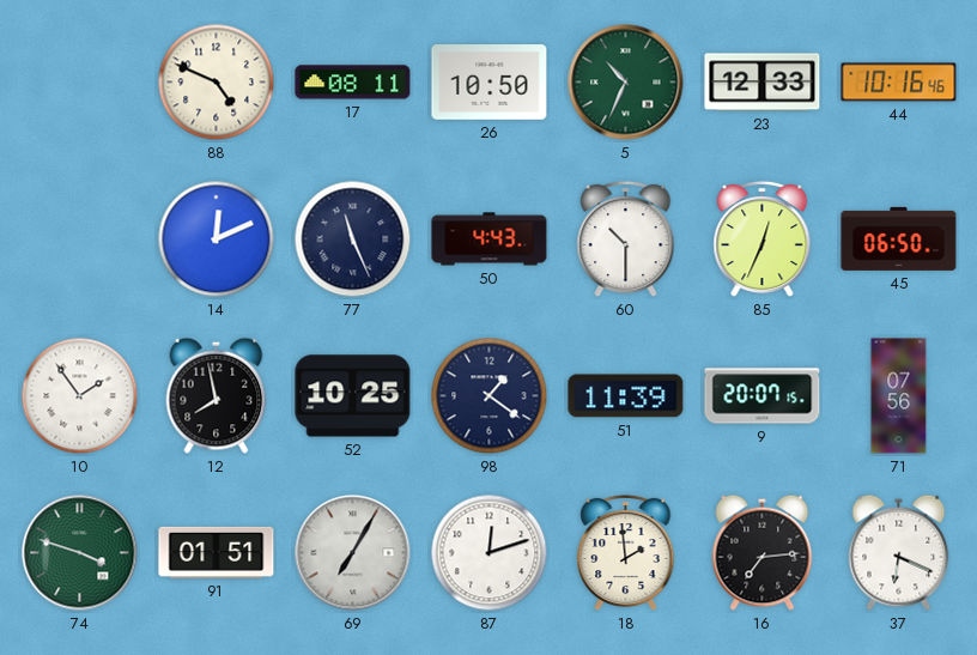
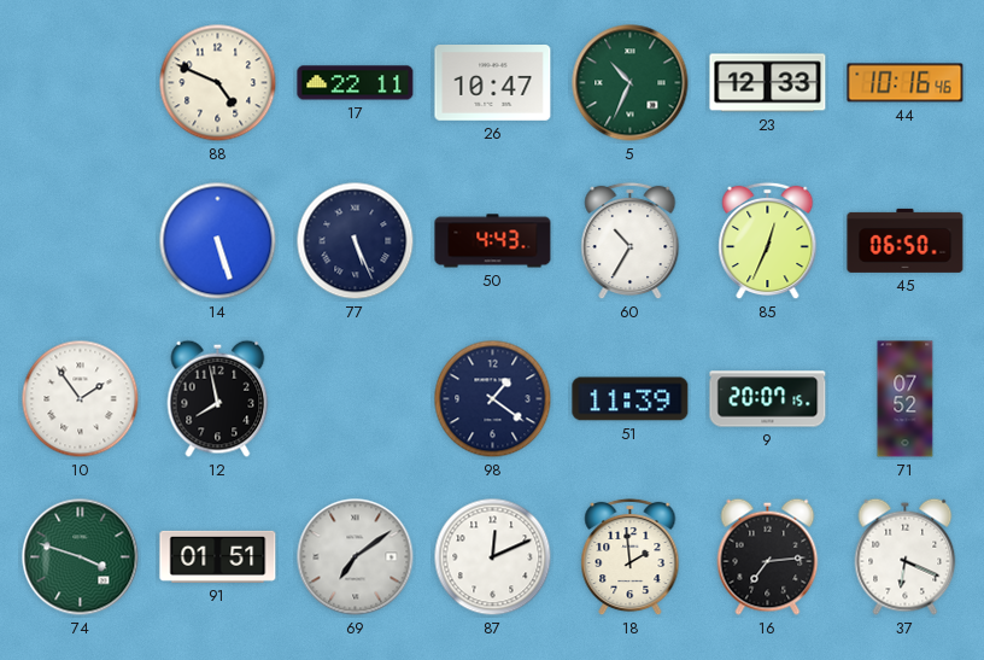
17: 08:11 -> 22:11 (356, 83)
26: 10:50 -> 10:47 (493, 83)
14: 12:11 -> 5:27 (218, 241)
77: 11:26 -> 5:26 (356, 241)
60: 10:30 -> 10:35 (631, 241)
52: 10:25 -> none (353, 396)
71: 07:56 -> 07:52 (906, 399)
69: 7:05 -> 7:09 (356, 557)
87: 12:12 -> 12:11 (493, 557)
